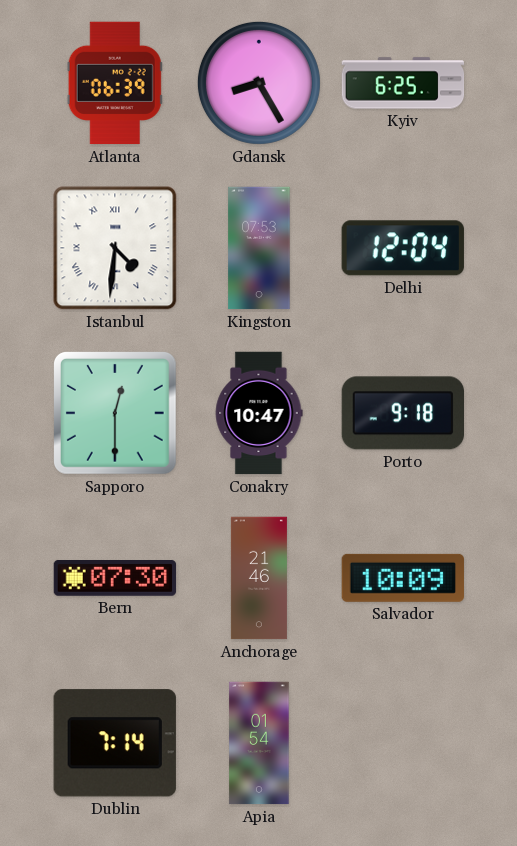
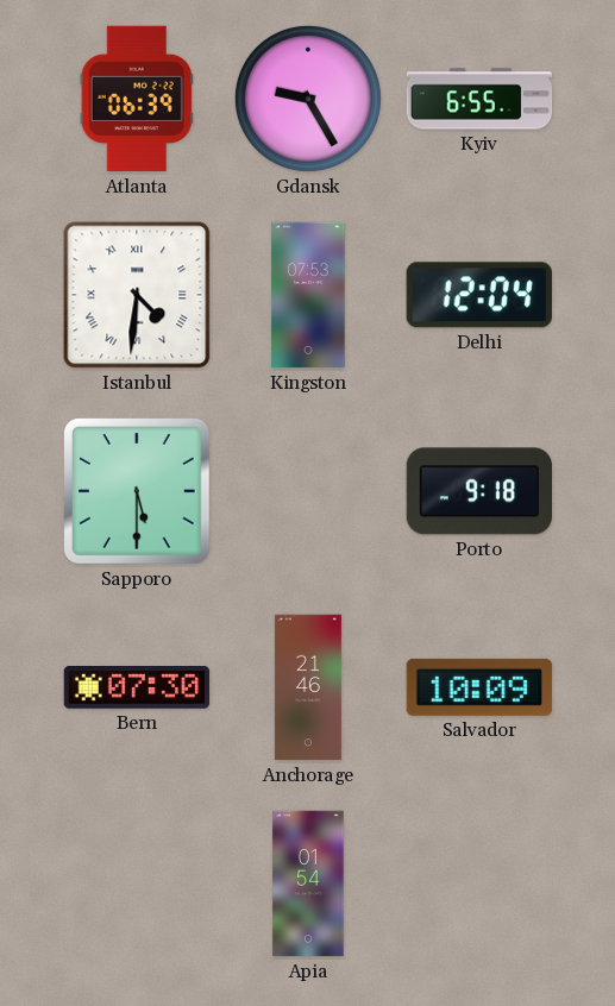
Gdansk: 8:25 -> 9:25 (308, 99)
Kyiv: 6:25 -> 6:55 (479, 99)
Sapporo: 12:30 -> 5:30 (137, 491)
Conakry: 10:47 -> none (259, 413)
Dublin: 7:14 -> none (115, 743)
